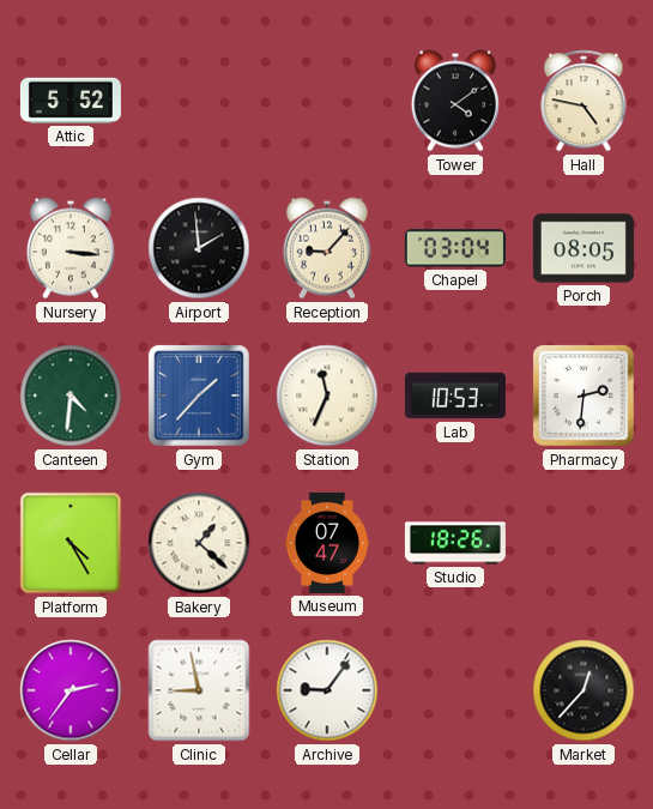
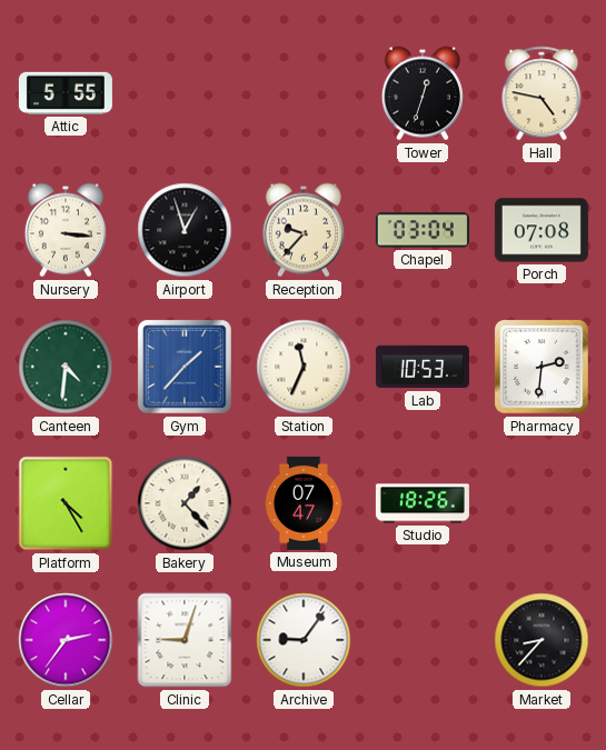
Attic: 5:52 -> 5:55 (66, 93)
Tower: 4:09 -> 12:33 (423, 93)
Airport: 1:59 -> 12:57 (185, 230)
Reception: 9:07 -> 9:37 (304, 230)
Porch: 08:05 -> 07:08 (542, 230)
Bakery: 1:22 -> 1:23 (185, 503)
Clinic: 8:58 -> 9:03 (185, 640)
Market: 12:37 -> 8:37 (542, 640)
